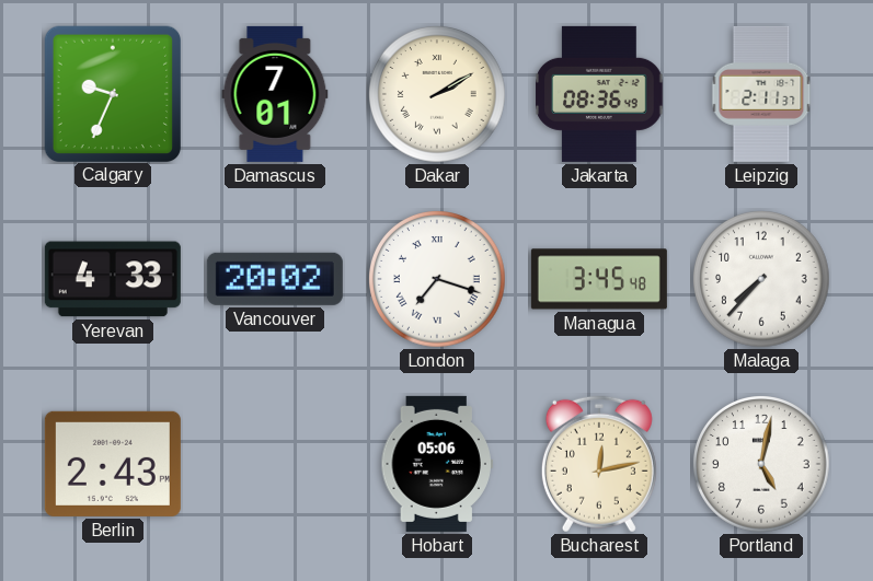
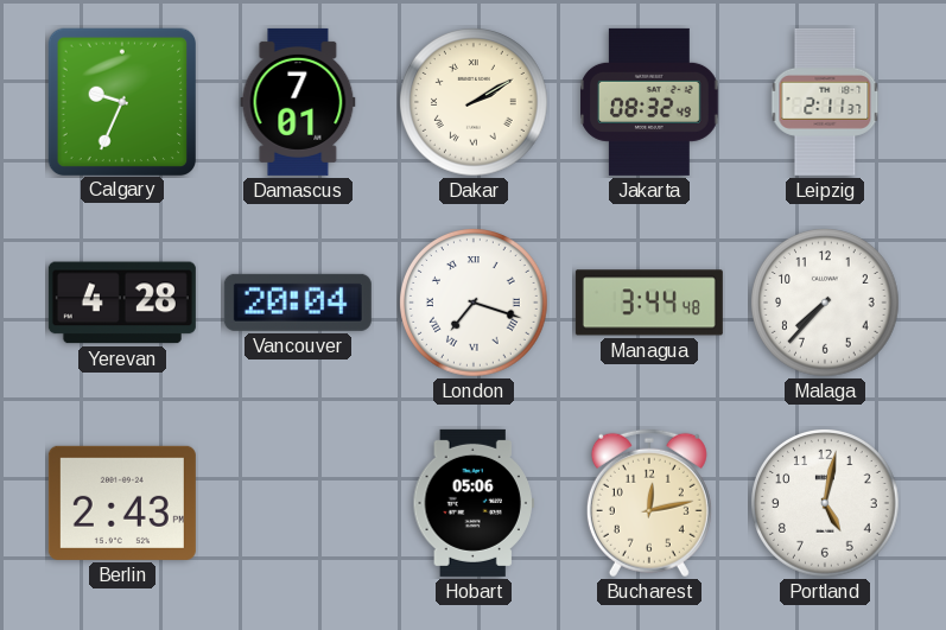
Jakarta: 08:36 -> 08:32 (649, 102)
Yerevan: 4:33 -> 4:28 (122, 303)
Vancouver: 20:02 -> 20:04 (298, 303)
Managua: 3:45 -> 3:44 (649, 303)
